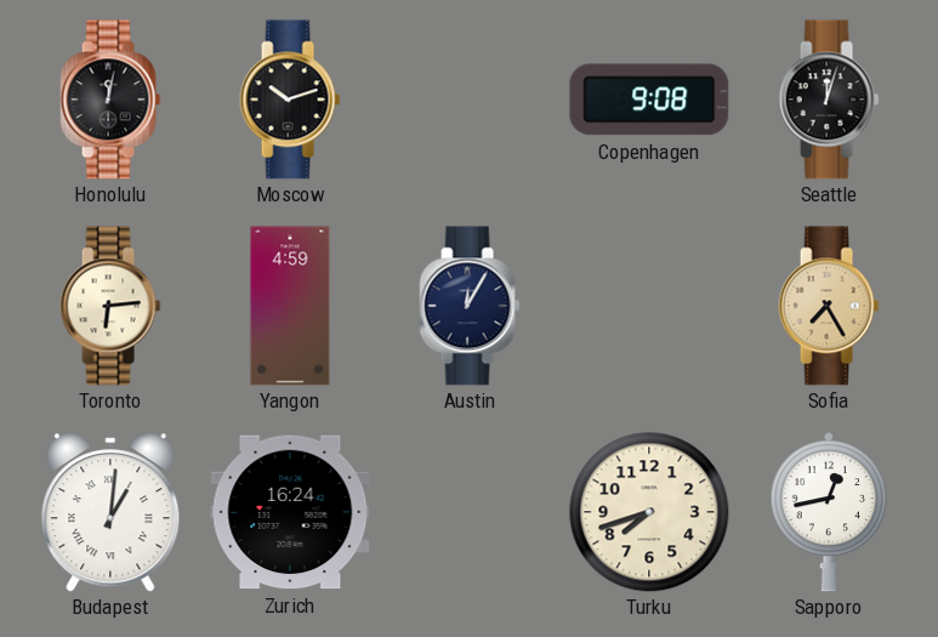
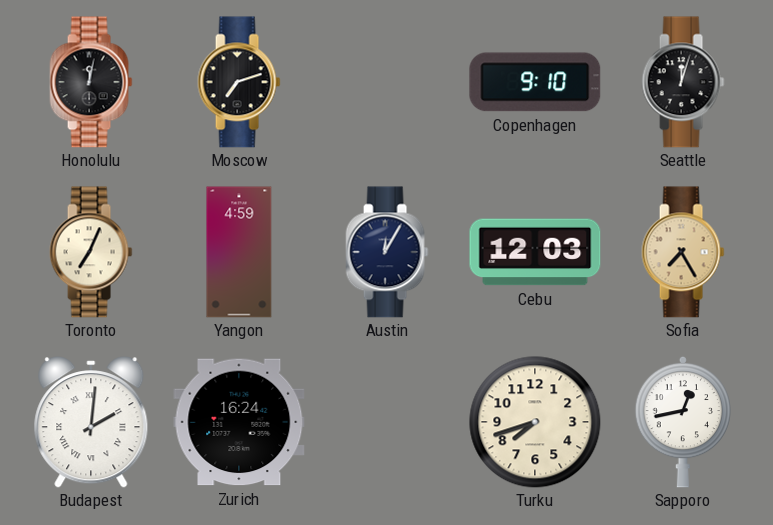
Moscow: 10:12 -> 7:12 (239, 82)
Copenhagen: 9:08 -> 9:10 (535, 82)
Toronto: 6:14 -> 7:04 (91, 252)
Cebu: none -> 12:03 (535, 252)
Budapest: 1:01 -> 2:01 (91, 422)
